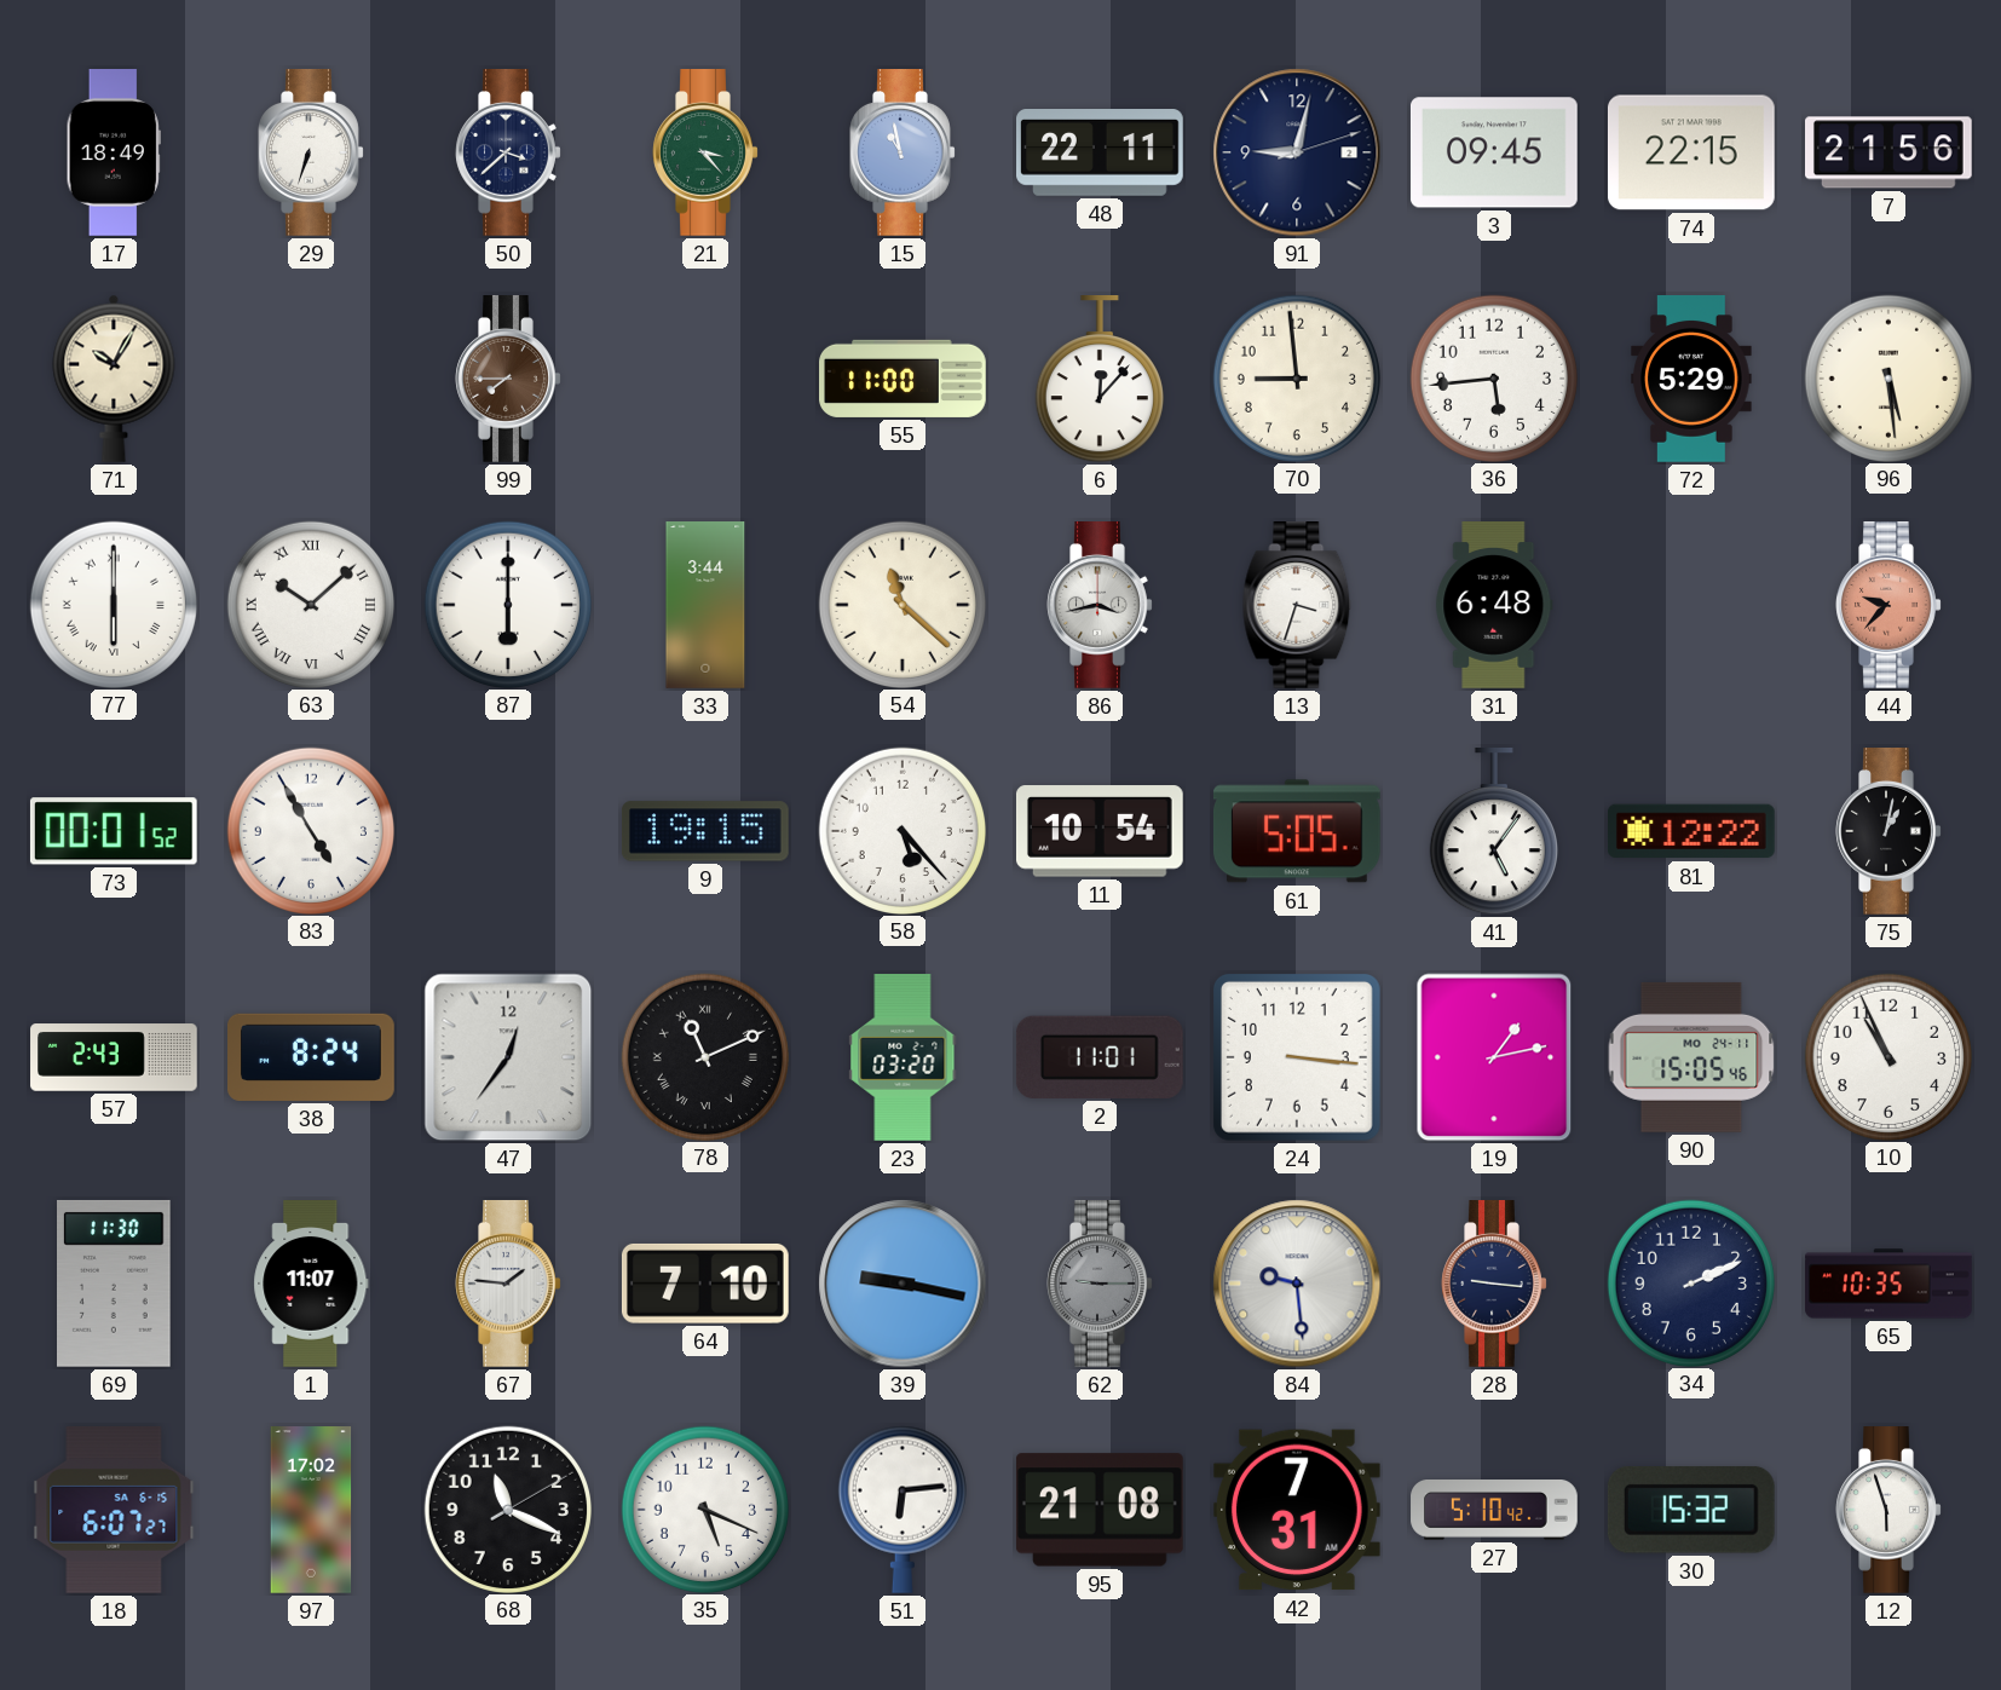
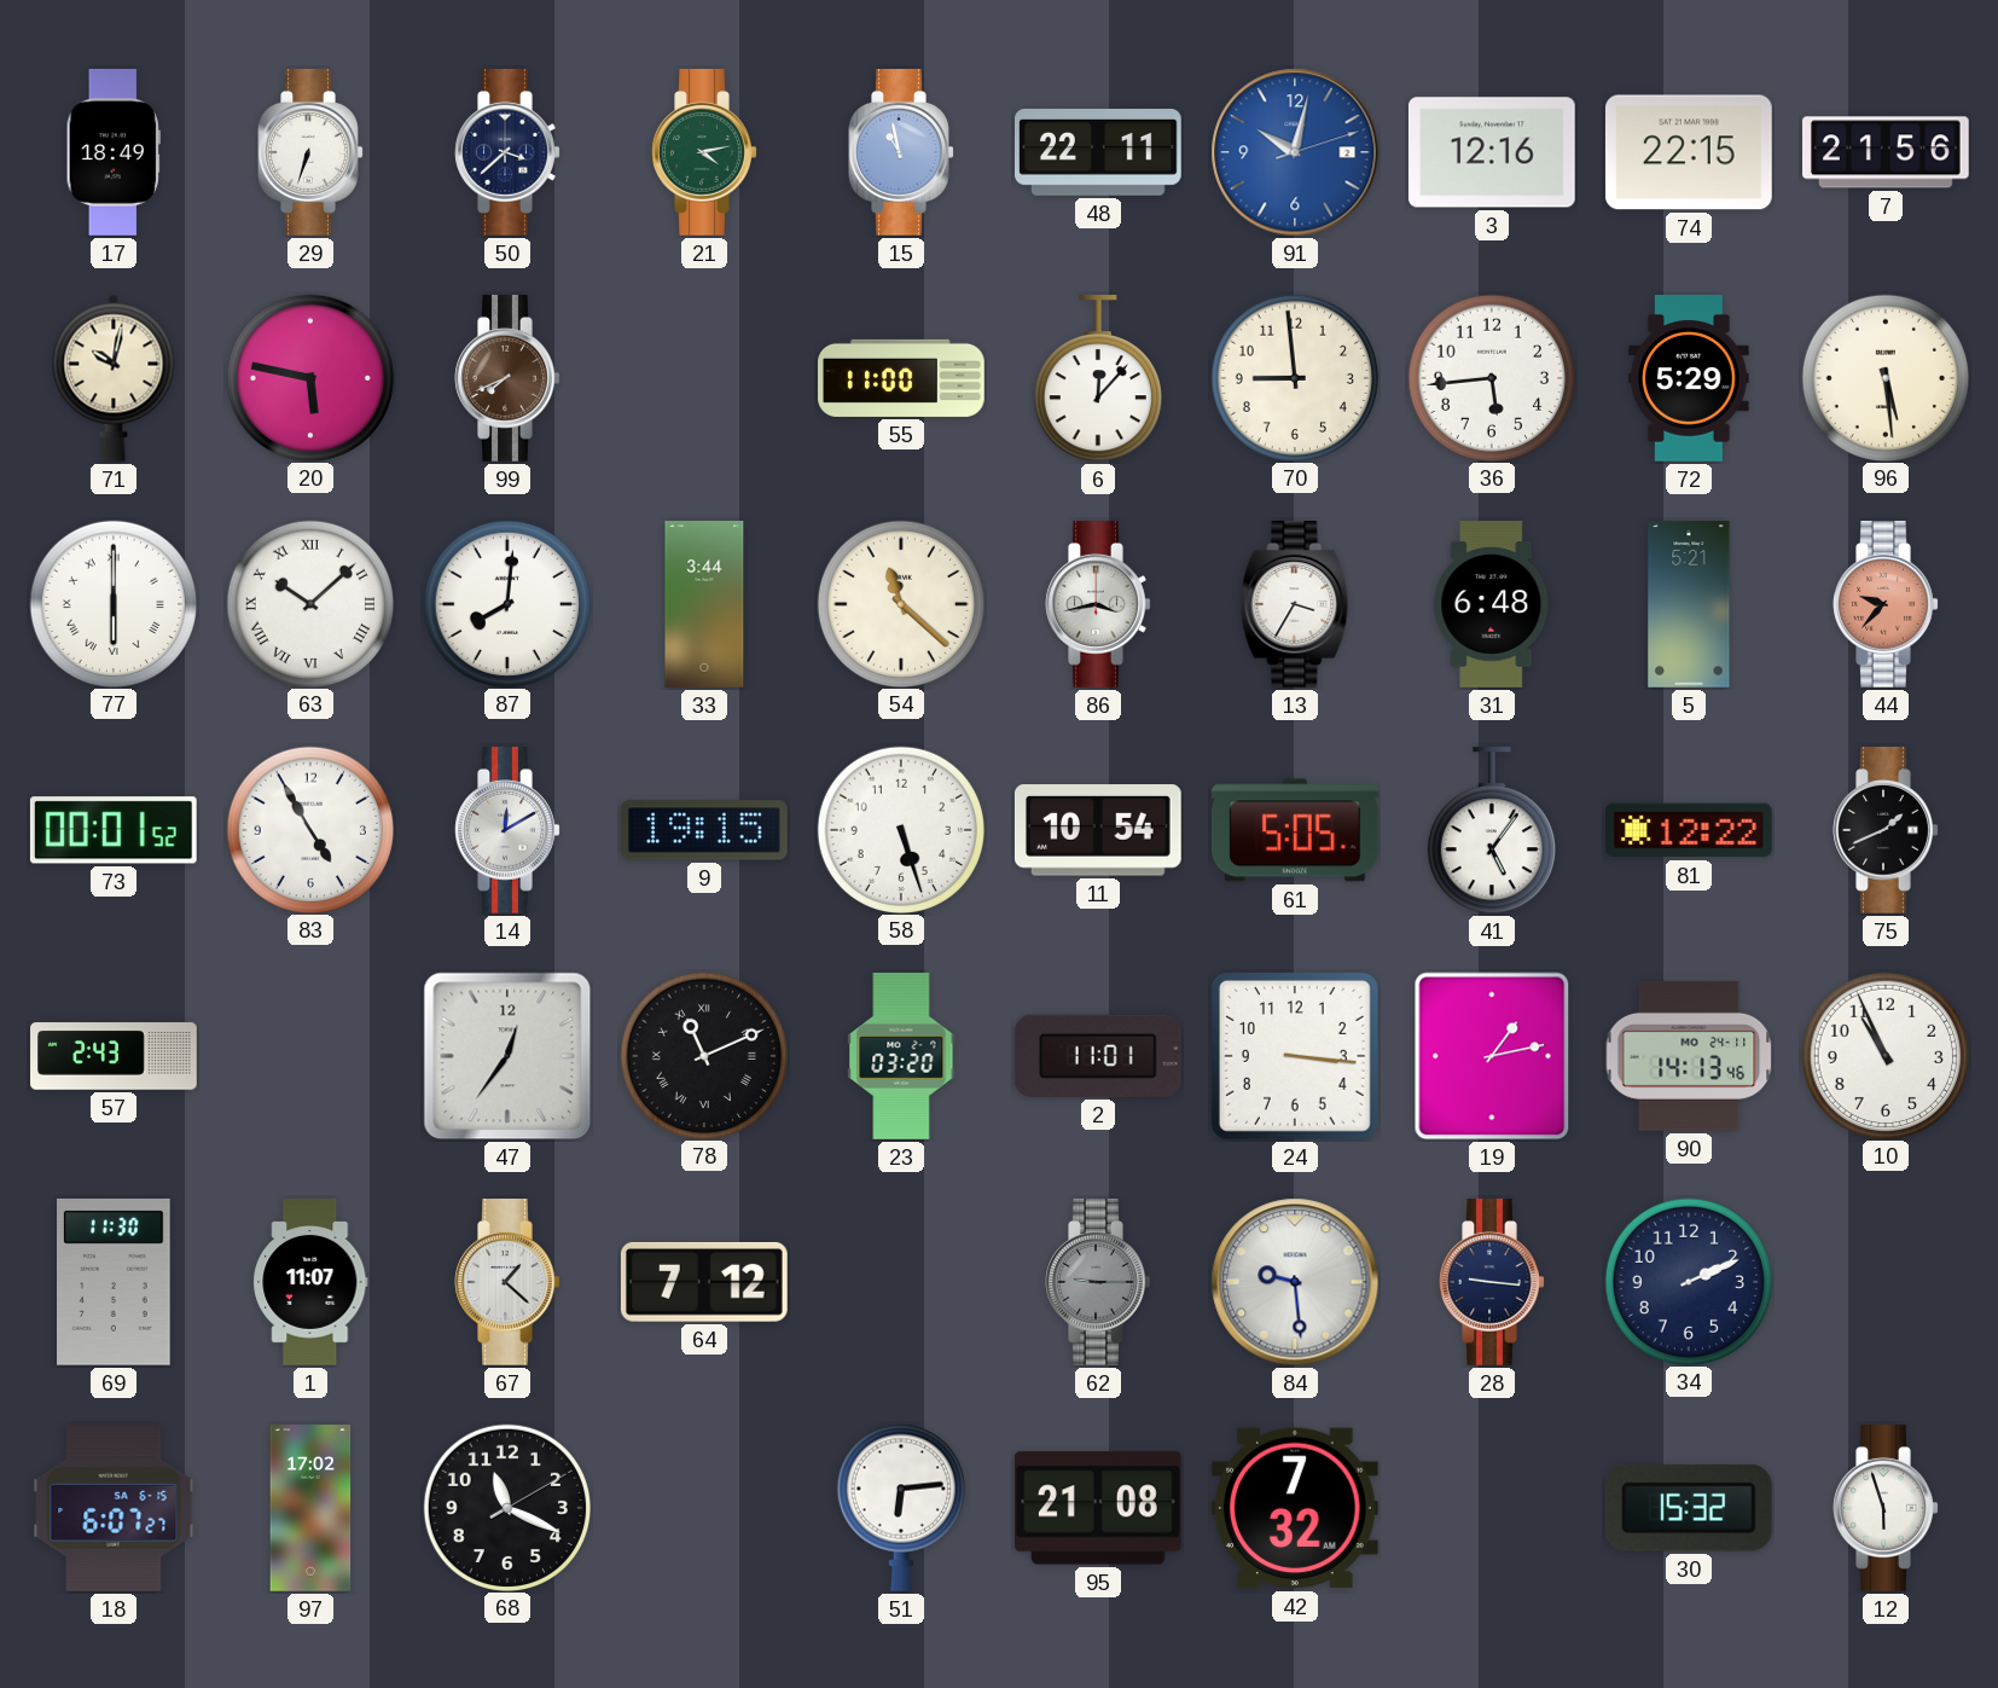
21: 3:23 -> 4:13 (704, 153)
91: 9:02 -> 10:02 (1295, 152)
91 dial: navy -> blue (1295, 152)
3: 09:45 -> 12:16 (1492, 152)
71: 10:05 -> 10:02 (114, 378)
20: none -> 5:47 (309, 377)
99: 7:45 -> 7:41 (507, 379)
87: 6:00 -> 8:01 (506, 603)
13: 3:33 -> 3:35 (1295, 605)
5: none -> 5:21 (1689, 604)
14: none -> 12:10 (507, 831)
58: 5:23 -> 5:27 (900, 829)
75: 1:02 -> 1:41 (1886, 831)
38: 8:24 -> none (311, 1057)
90: 15:05 -> 14:13 (1689, 1056)
67: 1:46 -> 1:22 (507, 1283)
64: 7:10 -> 7:12 (704, 1282)
39: 9:17 -> none (903, 1284)
65: 10:35 -> none (1888, 1284)
35: 5:19 -> none (704, 1509)
42: 7:31 -> 7:32 (1295, 1508)
27: 5:10 -> none (1494, 1511)
